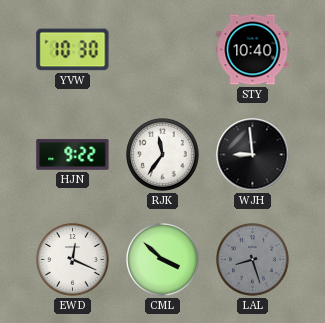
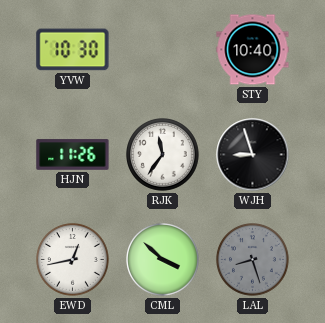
HJN: 9:22 -> 11:26 (73, 155)
WJH: 8:59 -> 8:57 (253, 155)
EWD: 12:19 -> 12:43 (73, 260)
